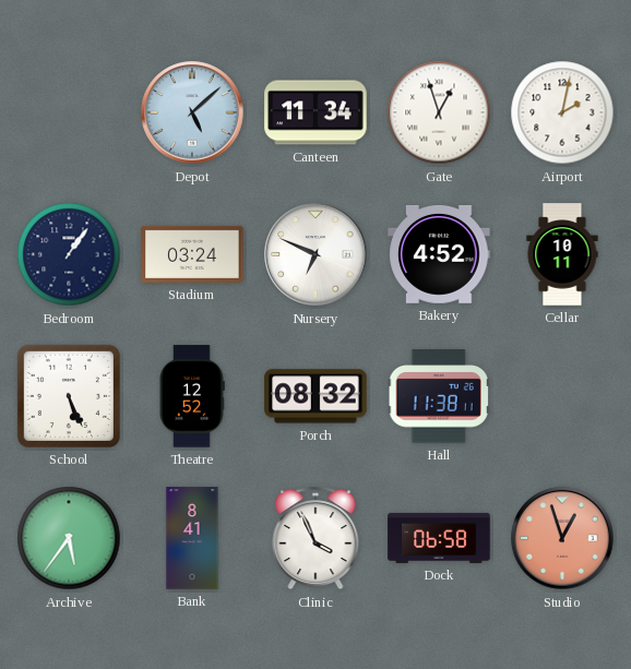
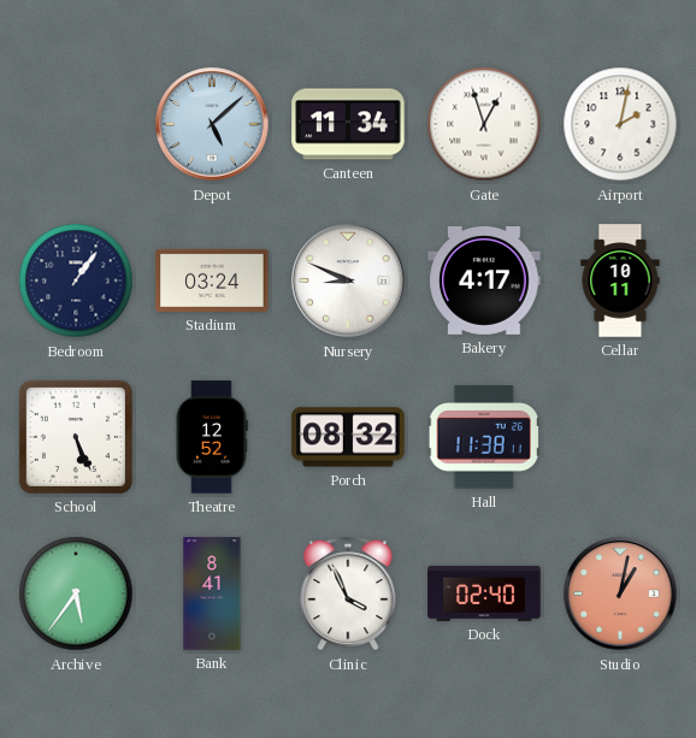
Nursery: 6:49 -> 8:49 (348, 281)
Bakery: 4:52 -> 4:17 (484, 281)
Dock: 06:58 -> 02:40 (484, 594)
Studio: 12:57 -> 1:02 (620, 594)
